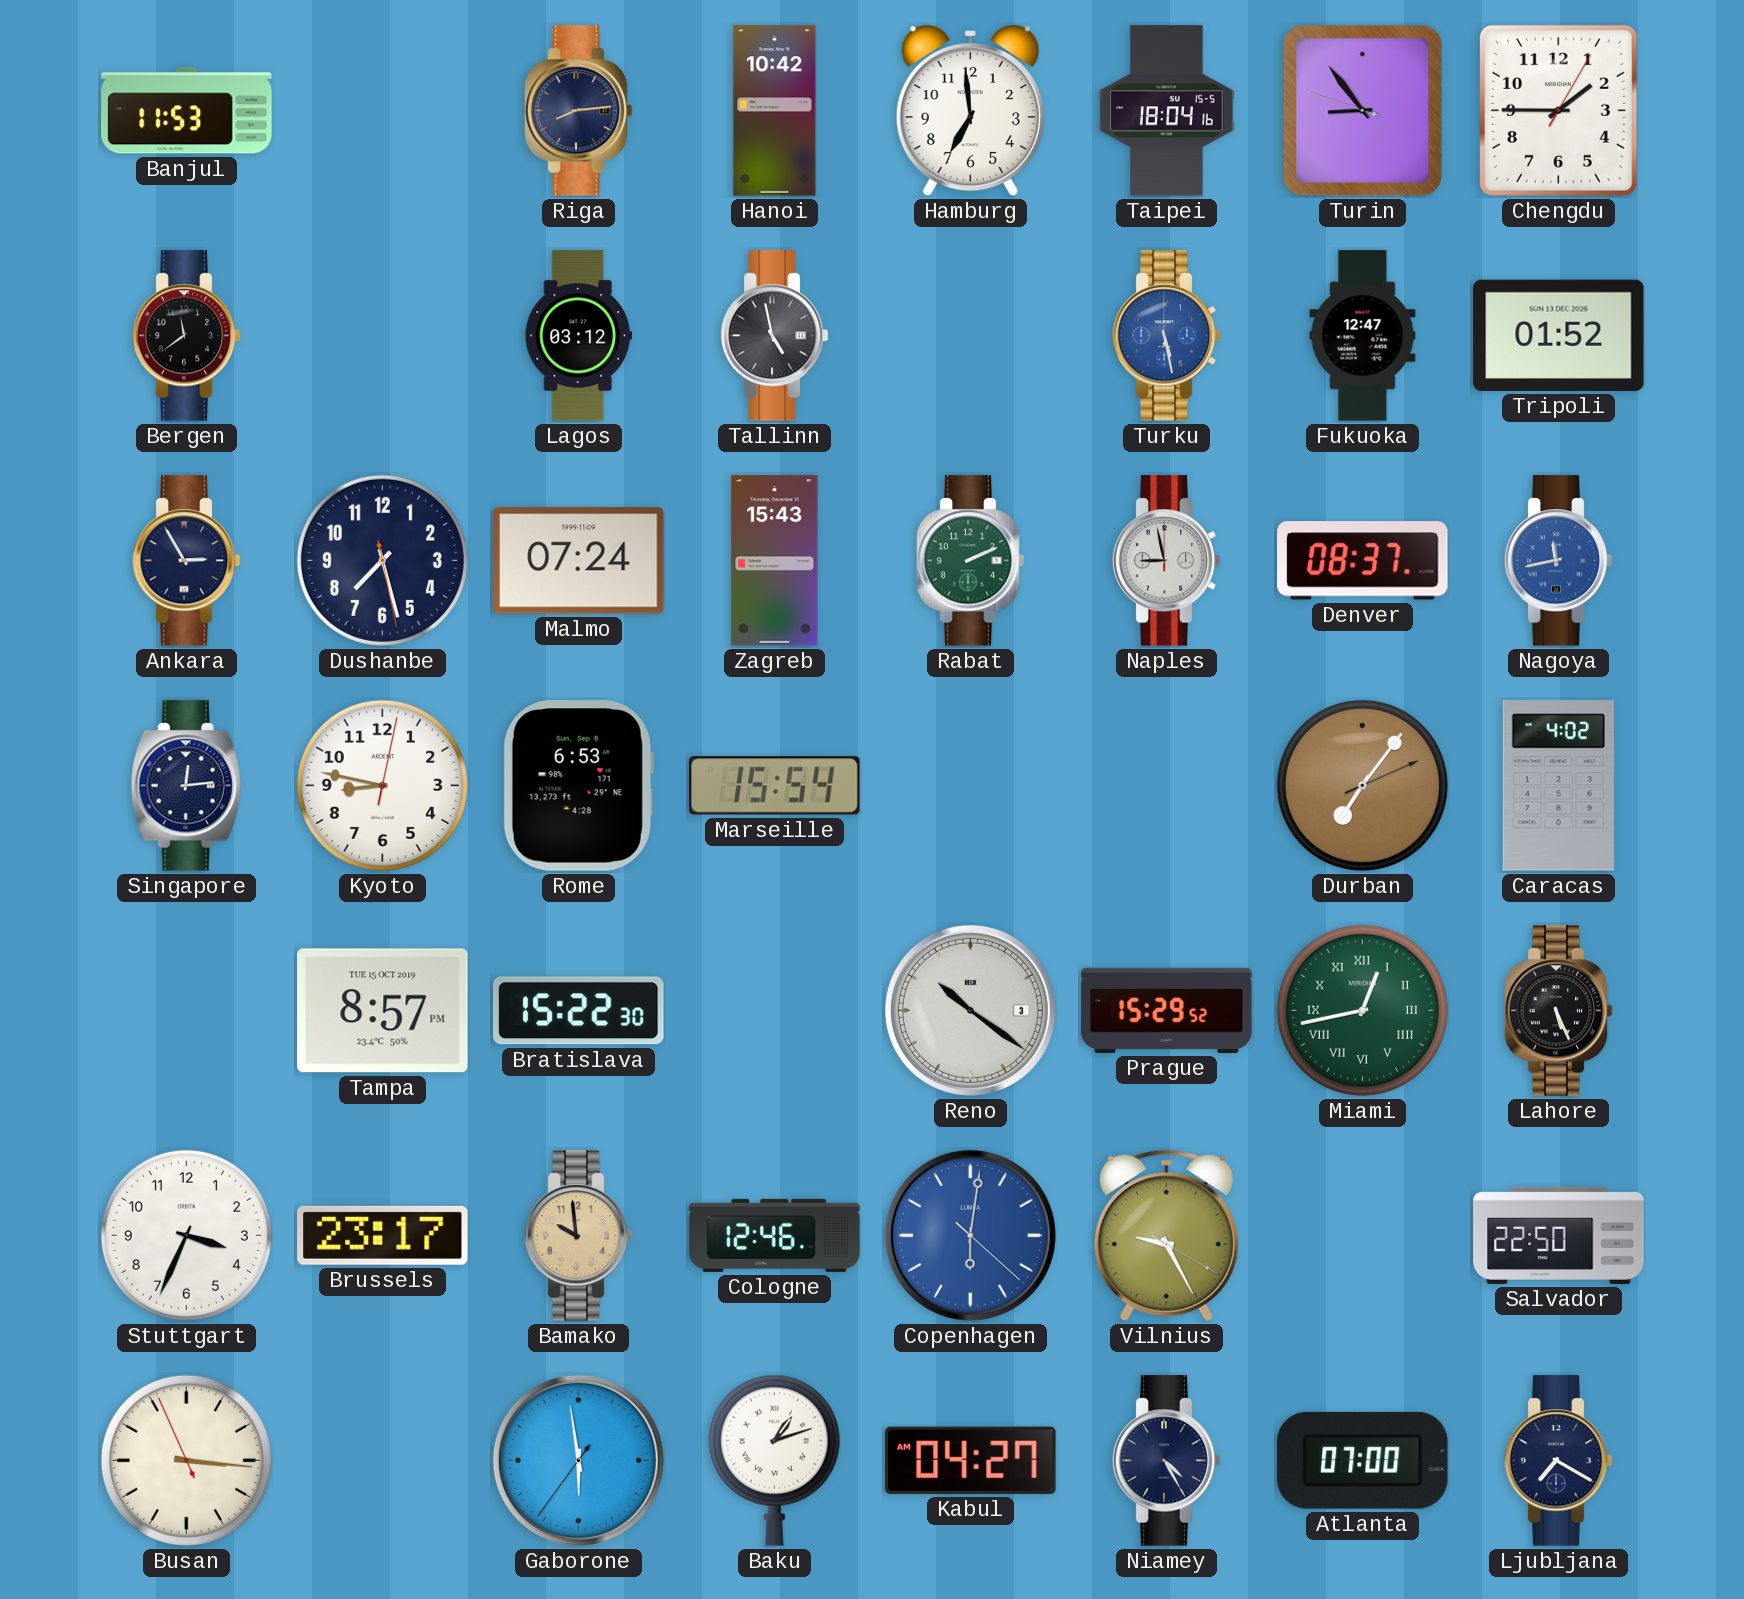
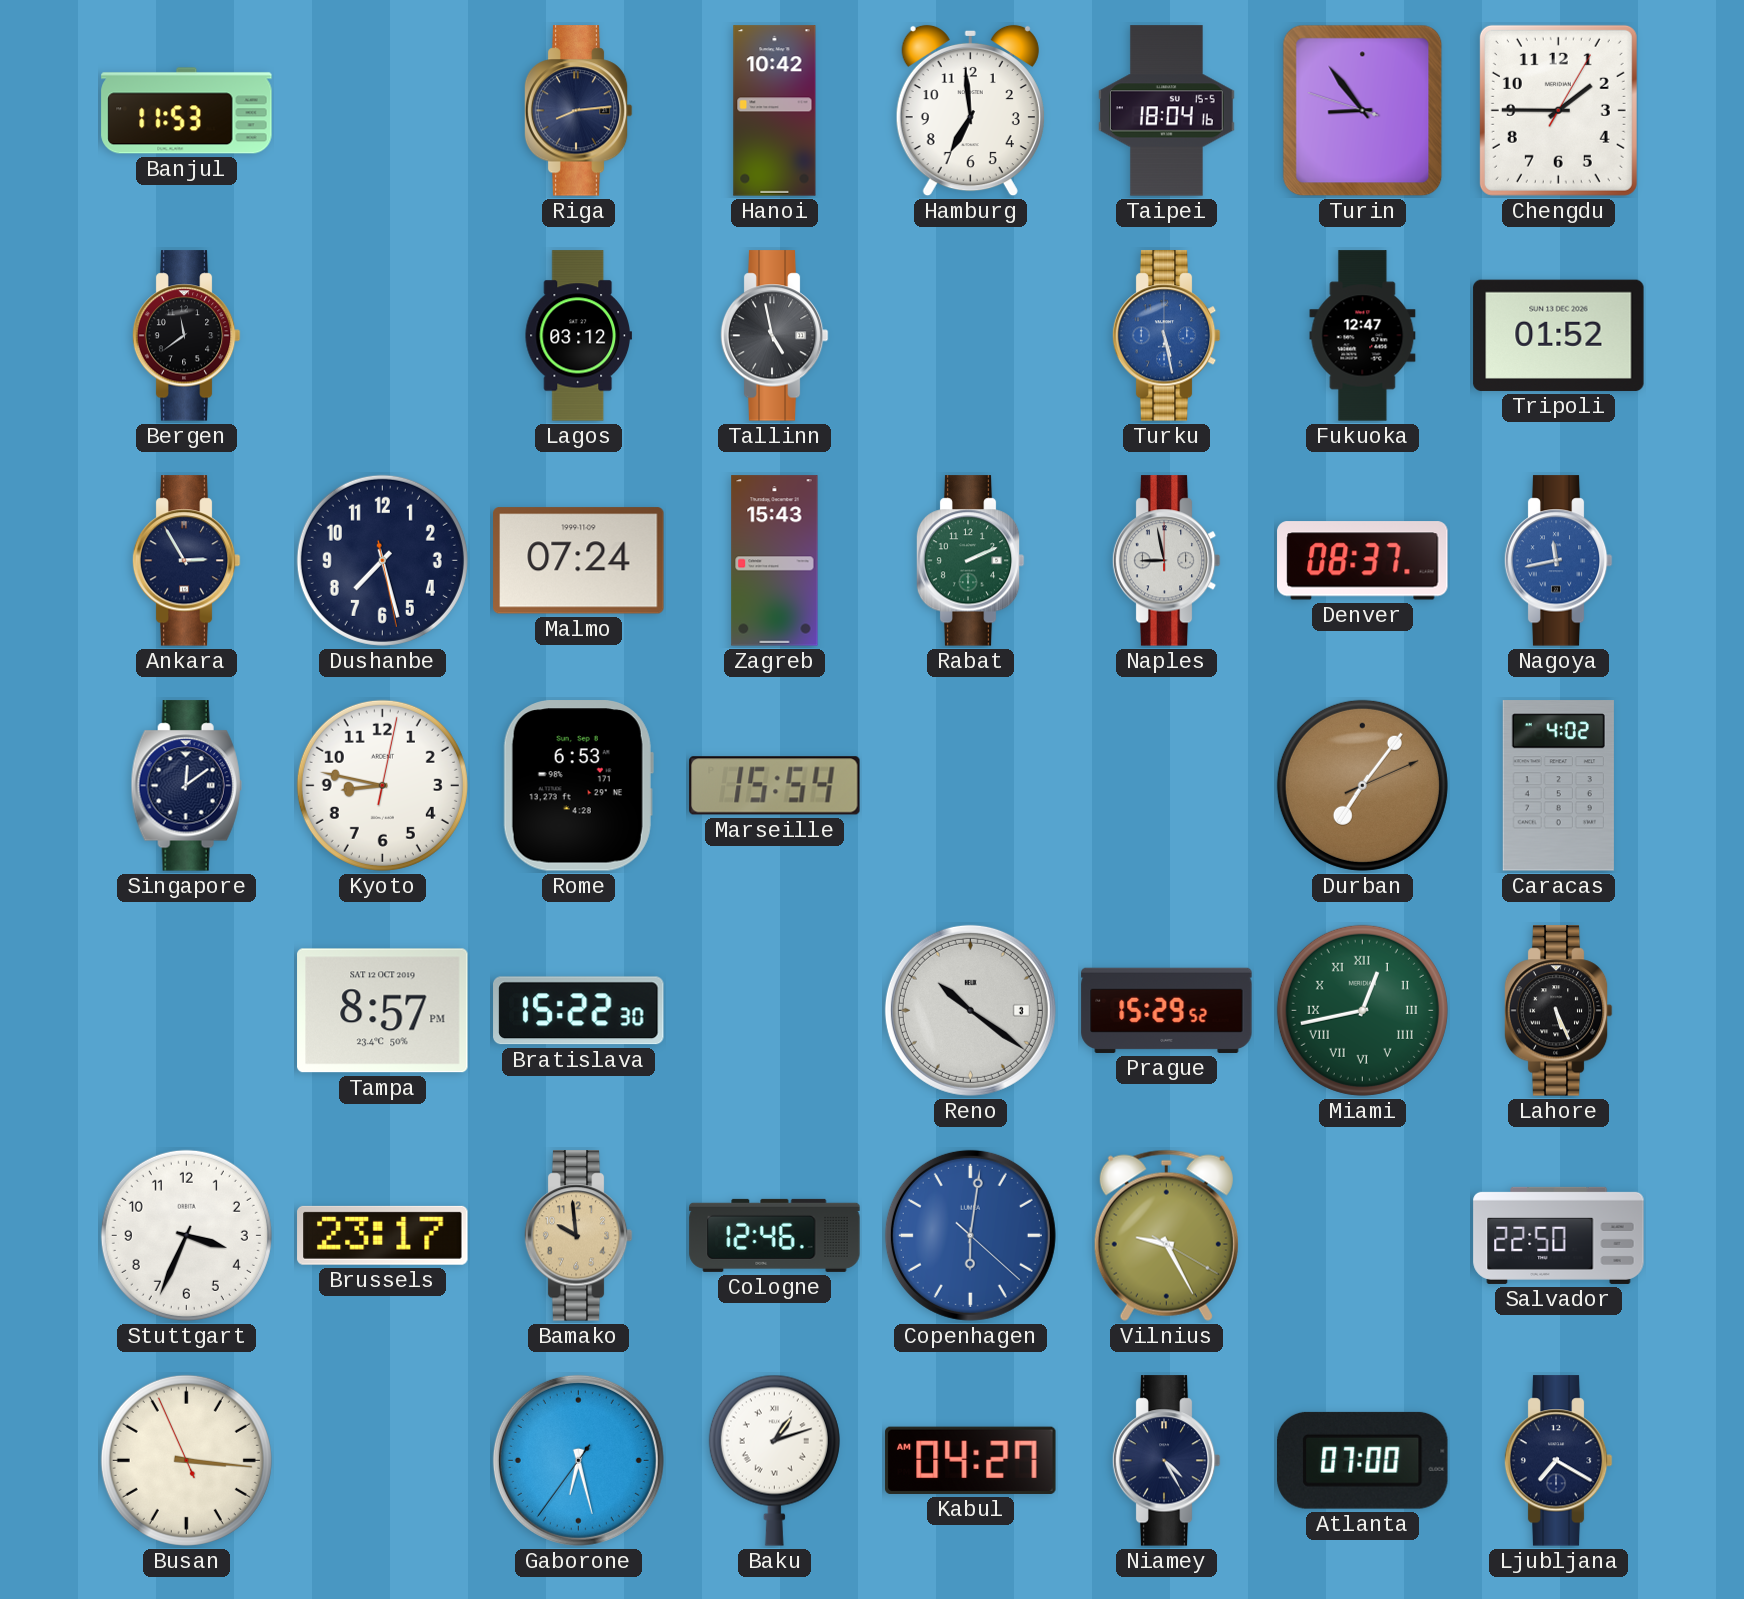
Singapore: 12:14 -> 12:09 (186, 786)
Tampa date: TUE 15 OCT 2019 -> SAT 12 OCT 2019 (383, 1011)
Gaborone: 5:58 -> 6:27 (578, 1460)
